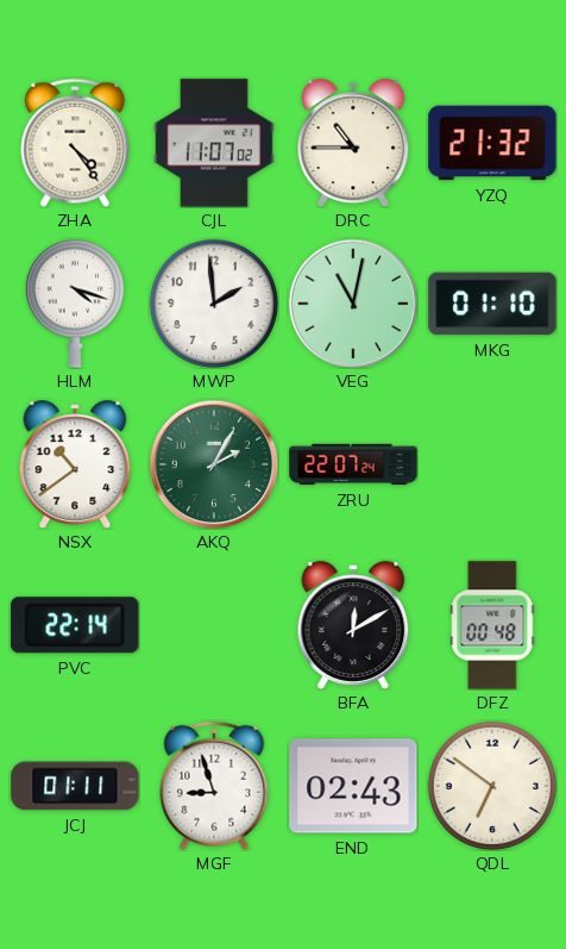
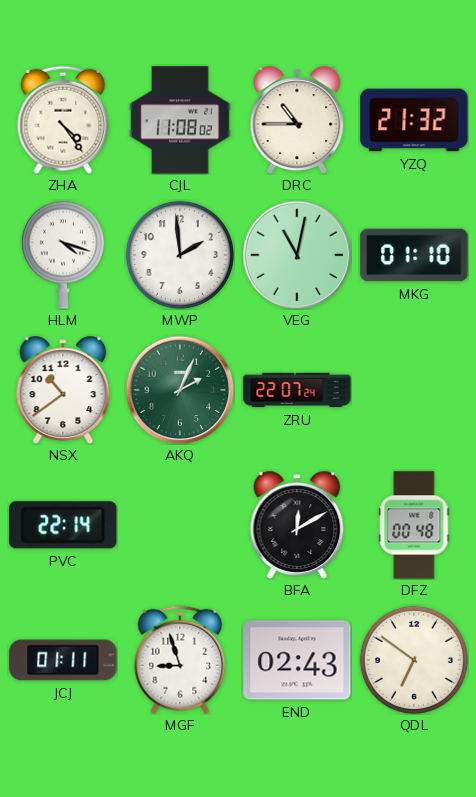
CJL: 11:07 -> 11:08 (180, 120)
AKQ: 2:05 -> 2:04 (180, 390)
